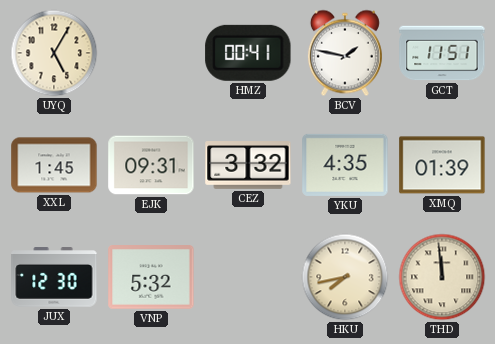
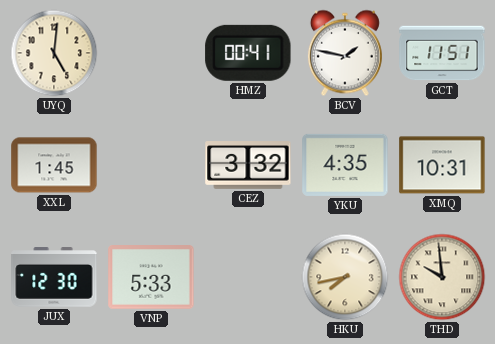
UYQ: 5:05 -> 5:01 (54, 53)
EJK: 09:31 -> none (151, 165)
XMQ: 01:39 -> 10:31 (442, 165)
VNP: 5:32 -> 5:33 (151, 278)
THD: 11:59 -> 9:59 (442, 277)
